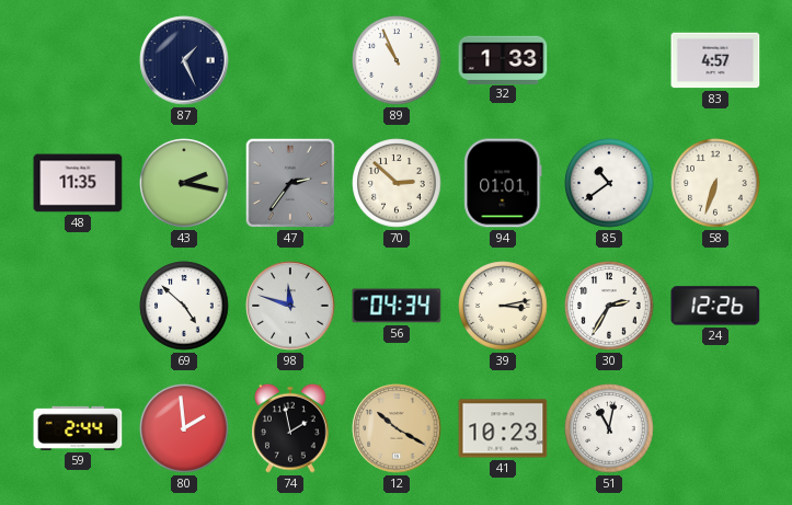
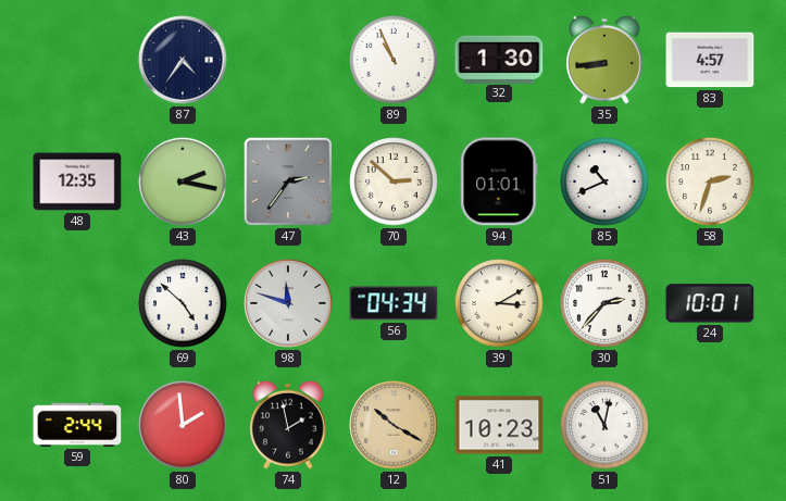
87: 1:26 -> 4:36 (183, 60)
32: 1:33 -> 1:30 (499, 59)
35: none -> 8:44 (604, 60)
48: 11:35 -> 12:35 (77, 181)
85: 10:39 -> 10:41 (604, 181)
58: 6:33 -> 2:33 (710, 181)
39: 3:13 -> 3:10 (499, 303)
30: 2:35 -> 2:37 (604, 303)
24: 12:26 -> 10:01 (710, 303)
